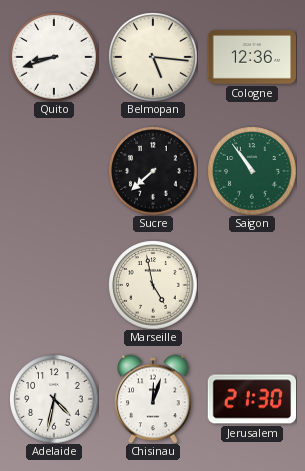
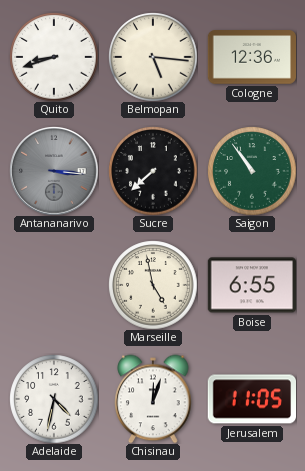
Antananarivo: none -> 3:16 (54, 171)
Boise: none -> 6:55 (251, 285)
Jerusalem: 21:30 -> 11:05 (251, 399)
